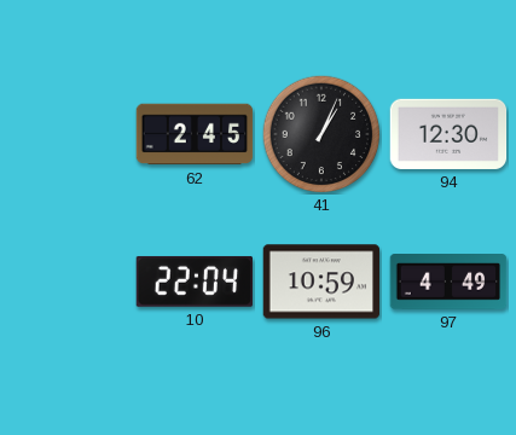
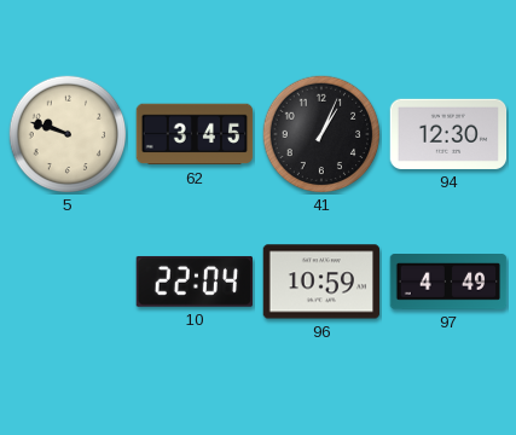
5: none -> 9:48 (68, 134)
62: 2:45 -> 3:45 (195, 134)
